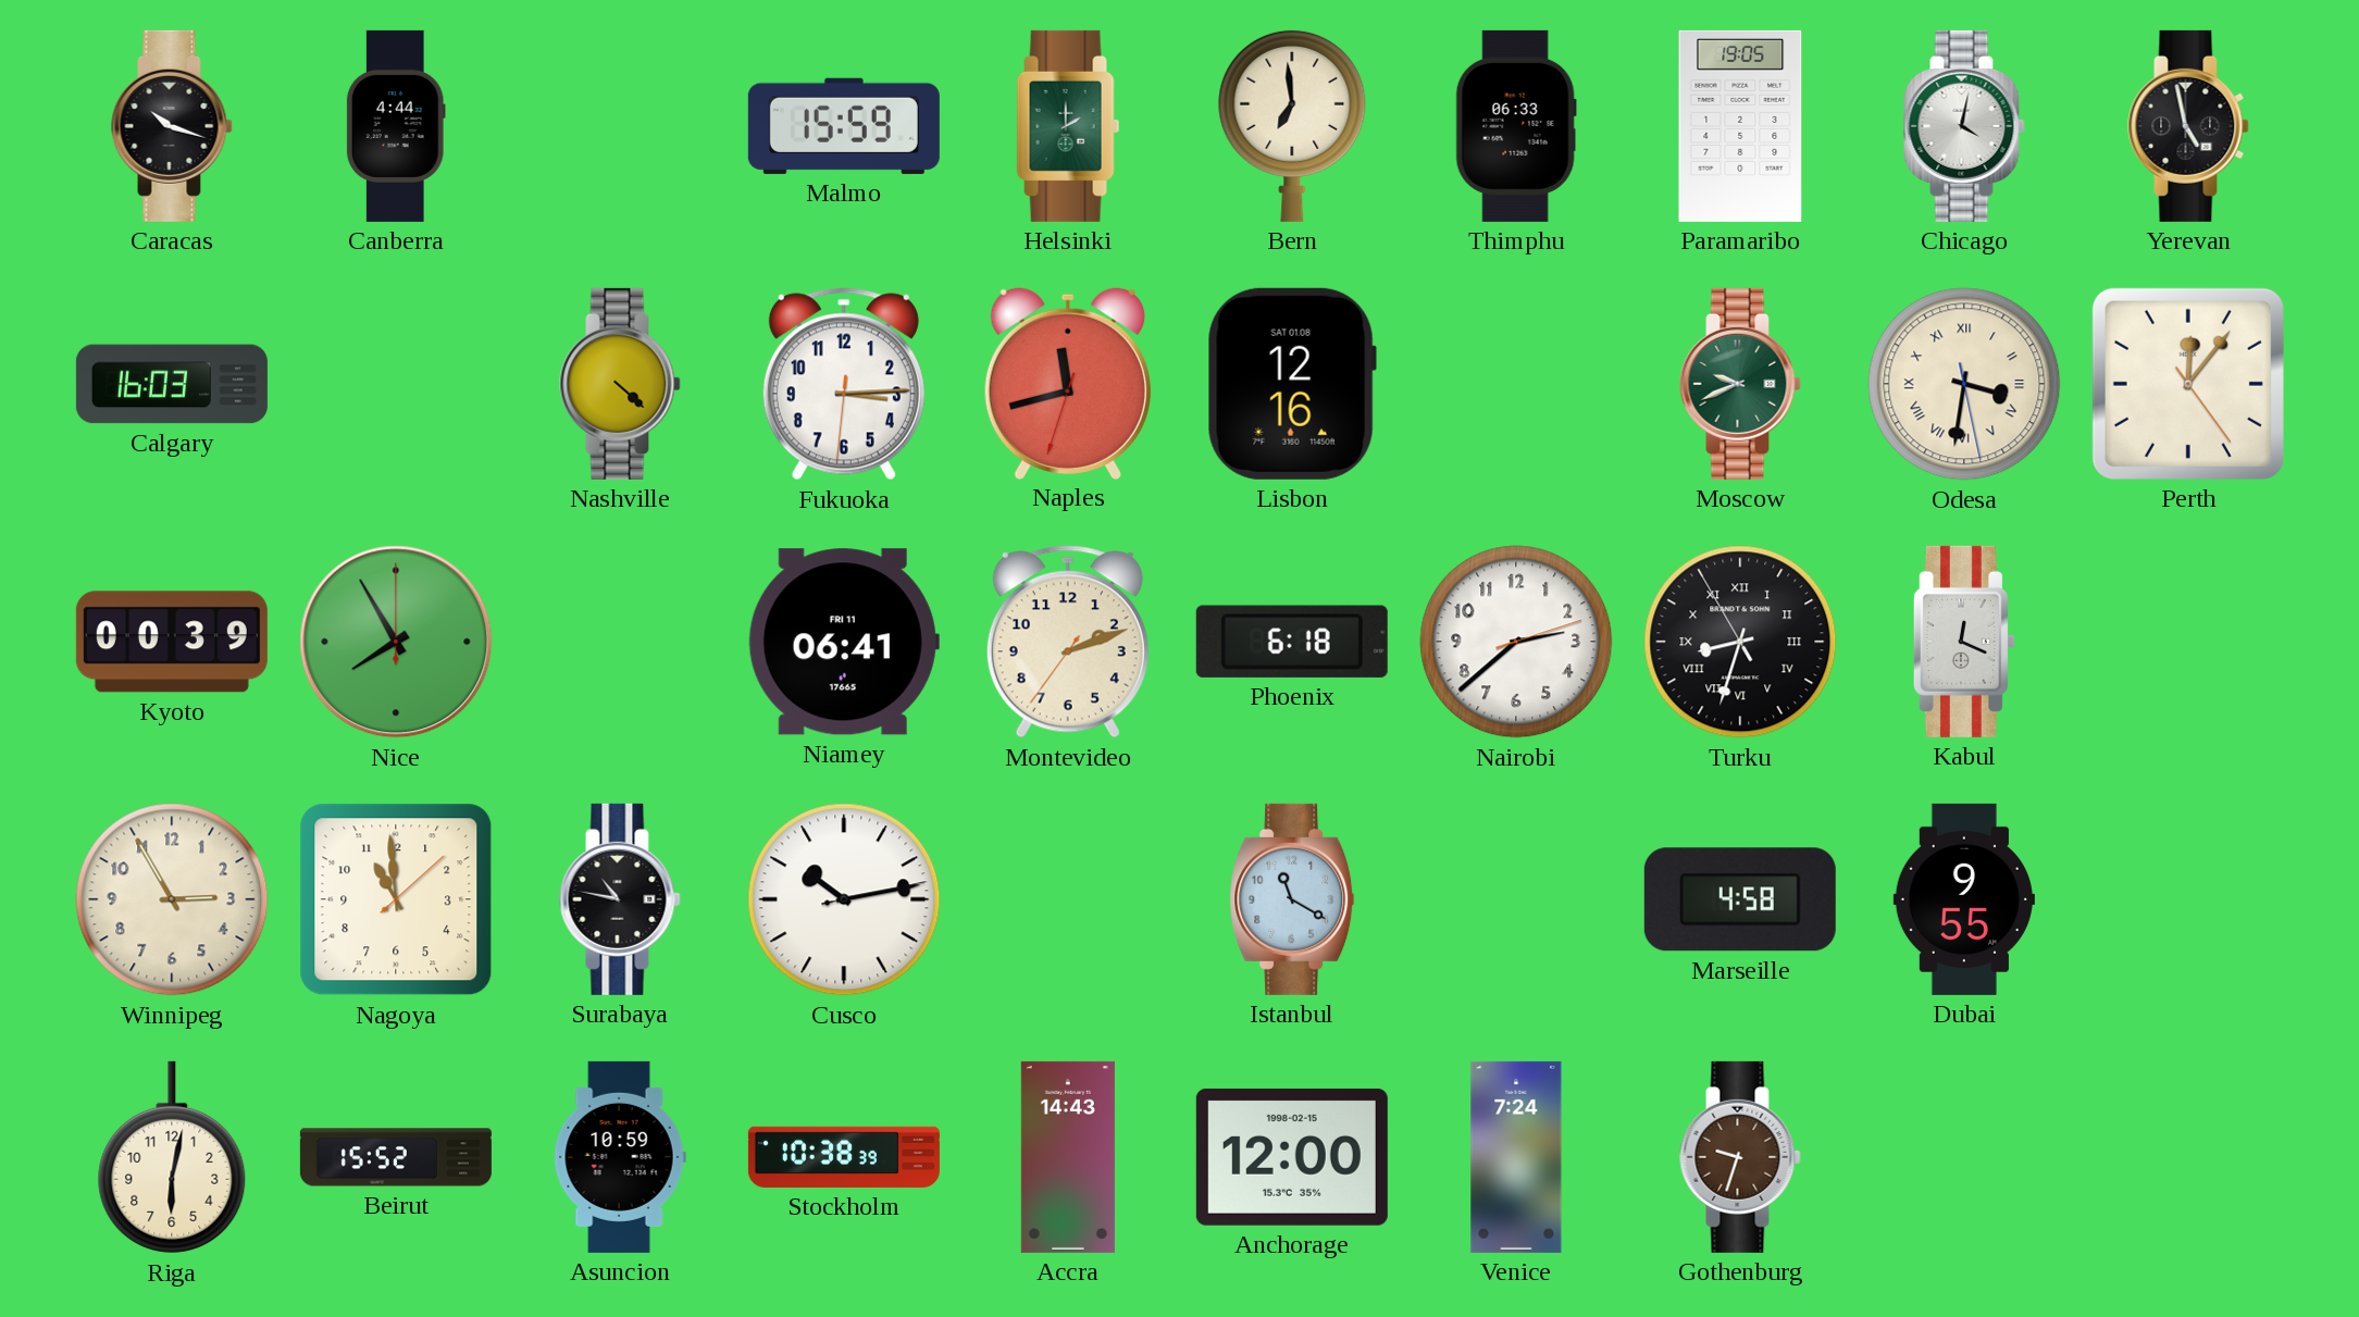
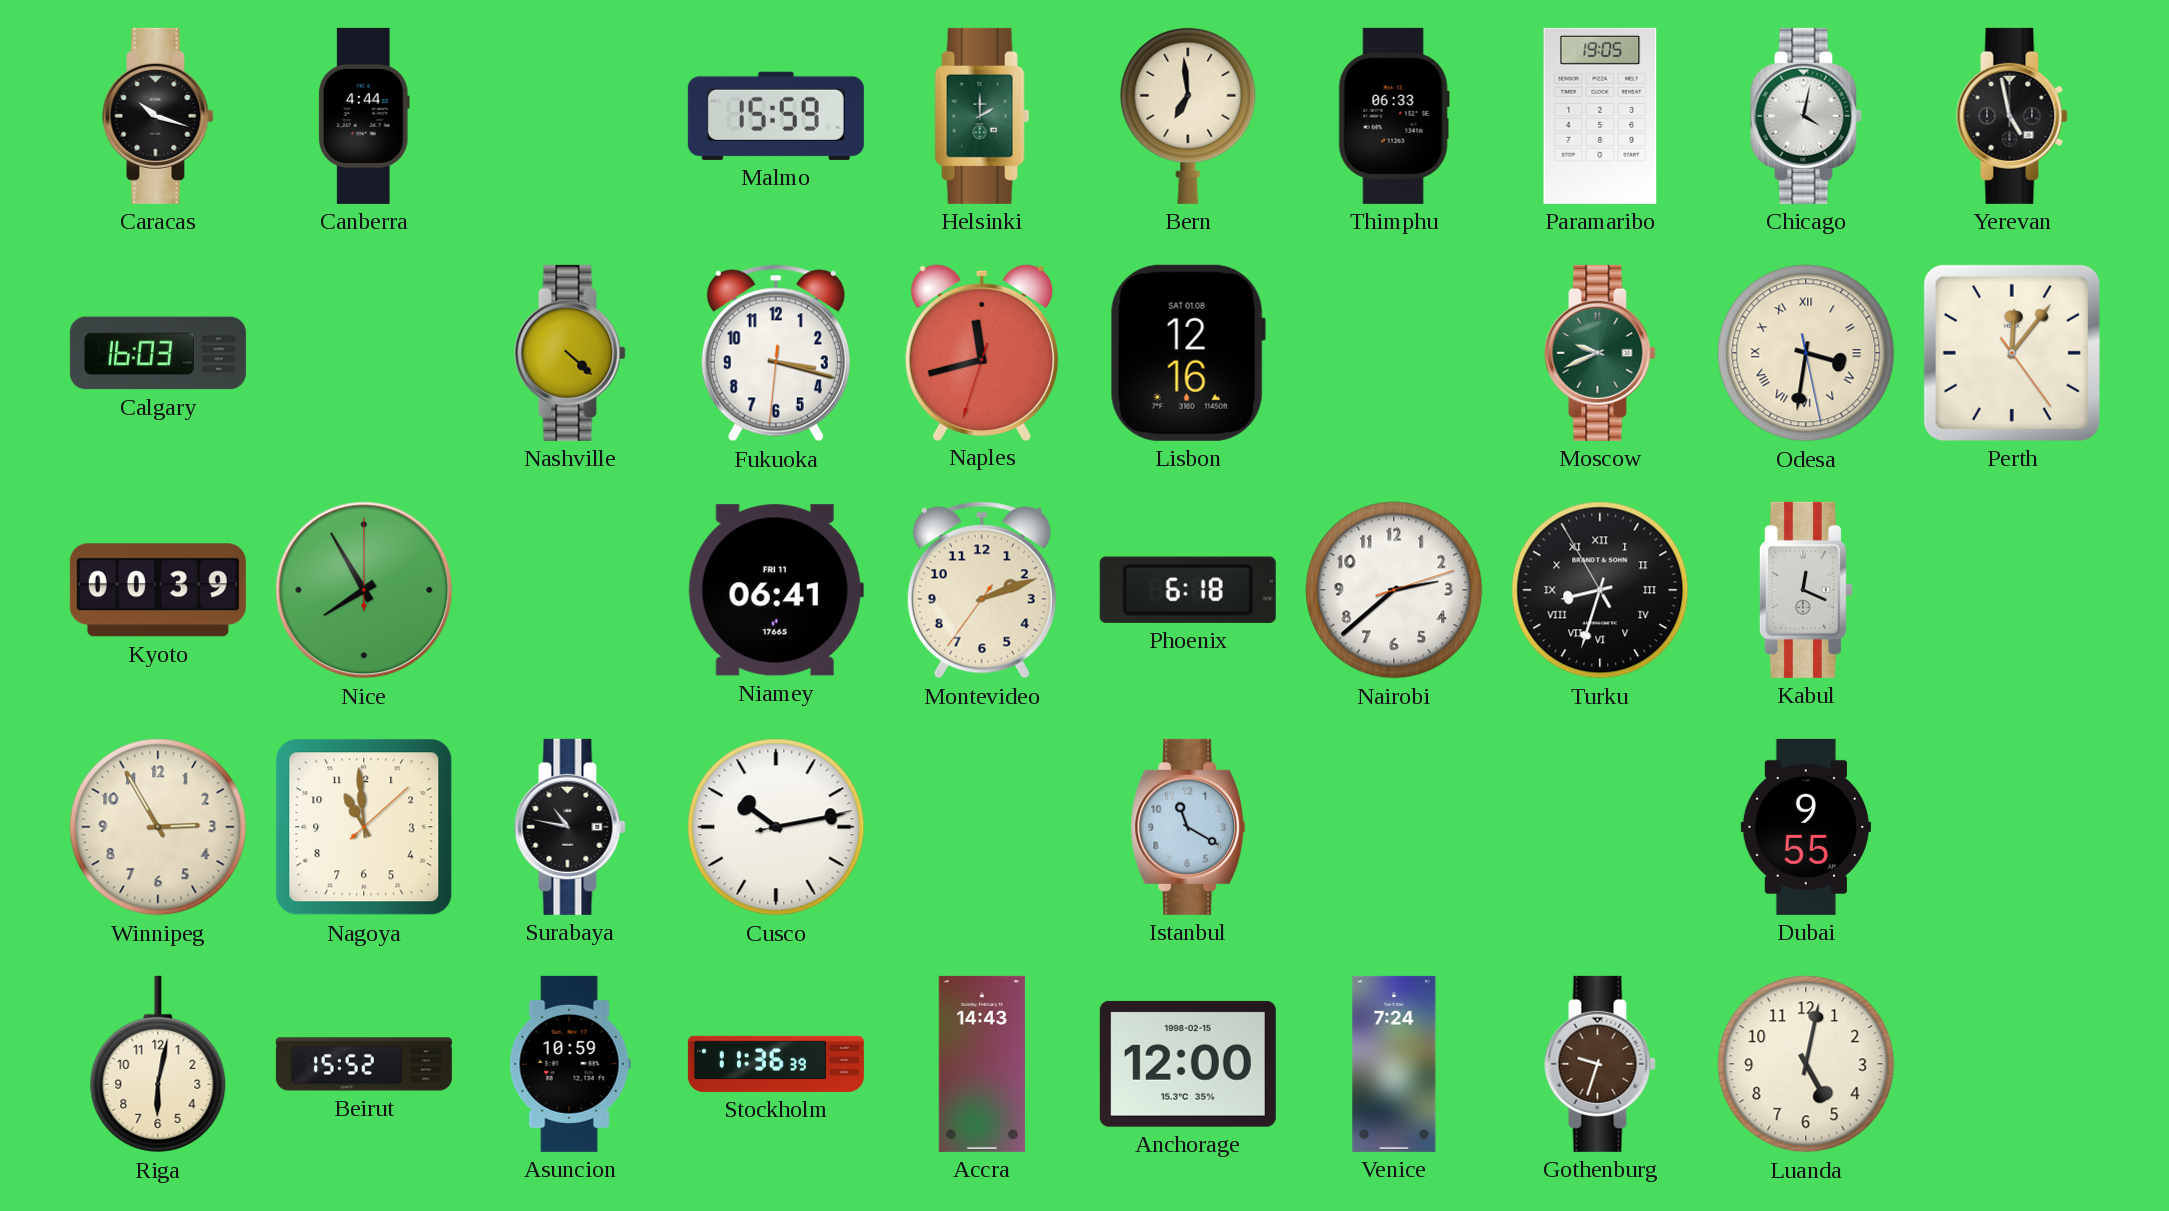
Fukuoka: 3:14 -> 3:17 (776, 353)
Marseille: 4:58 -> none (1740, 899)
Stockholm: 10:38 -> 11:36 (776, 1064)
Luanda: none -> 5:02 (1806, 1064)
